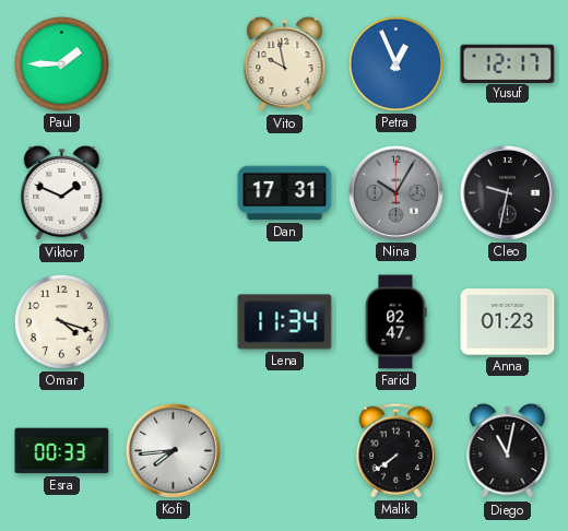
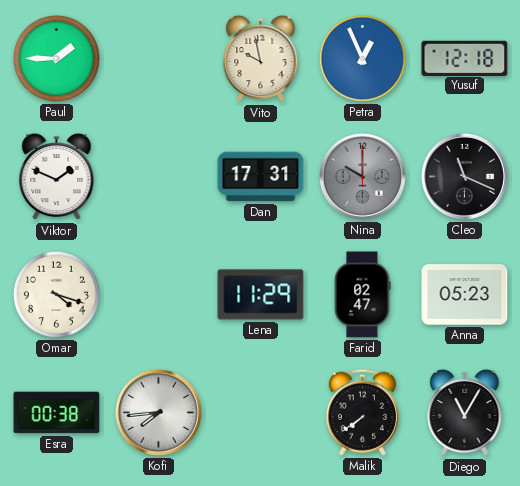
Yusuf: 12:17 -> 12:18 (465, 58)
Nina: 10:05 -> 10:00 (362, 176)
Cleo: 9:32 -> 11:19 (464, 176)
Lena: 11:34 -> 11:29 (261, 295)
Anna: 01:23 -> 05:23 (465, 295)
Esra: 00:33 -> 00:38 (57, 413)
Diego: 11:02 -> 11:05 (465, 413)
